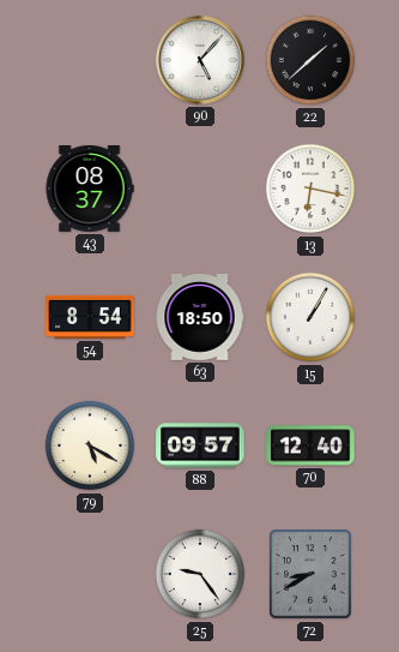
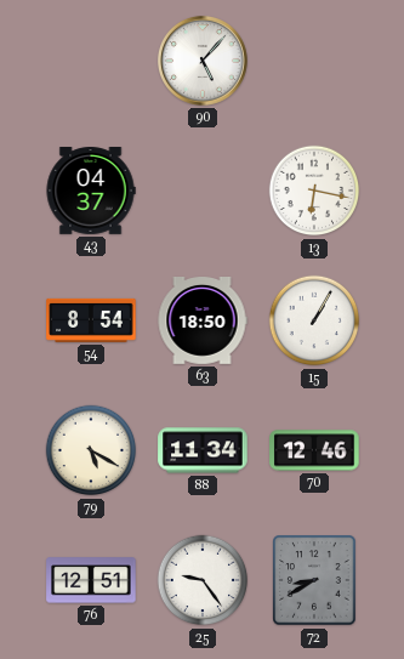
22: 1:38 -> none (310, 60)
43: 08:37 -> 04:37 (91, 192)
88: 09:57 -> 11:34 (203, 450)
70: 12:40 -> 12:46 (314, 450)
76: none -> 12:51 (91, 580)
